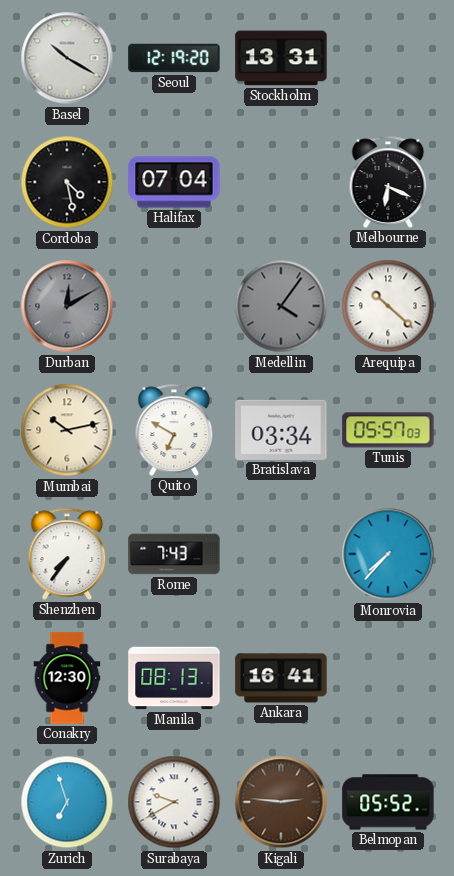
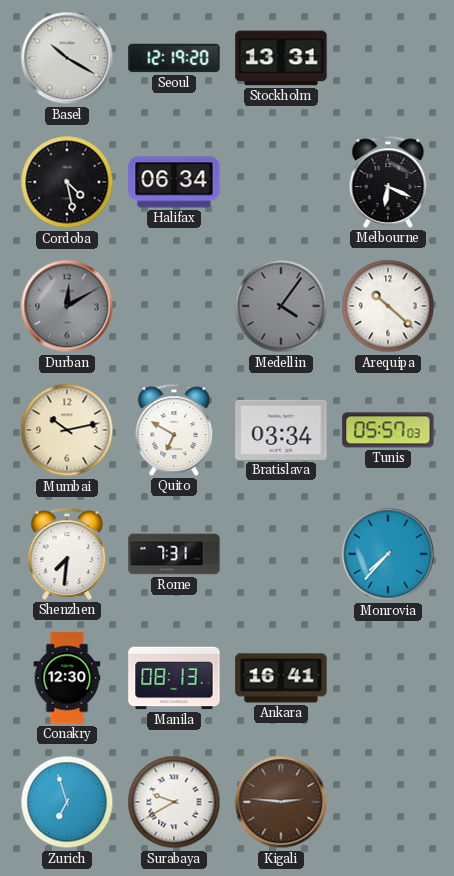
Halifax: 07:04 -> 06:34 (174, 182)
Shenzhen: 7:36 -> 7:31 (67, 554)
Rome: 7:43 -> 7:31 (174, 554)
Belmopan: 05:52 -> none (388, 802)
